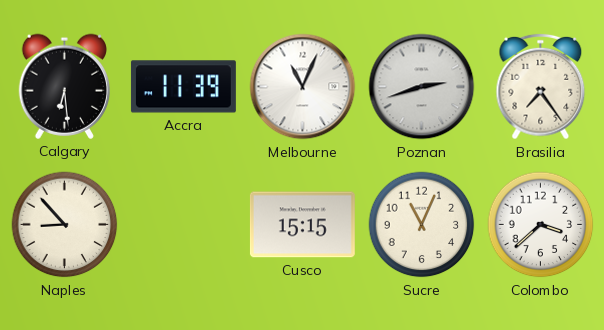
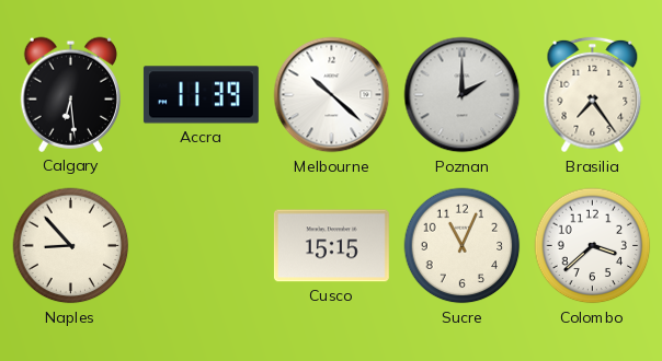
Melbourne: 11:04 -> 10:22 (332, 95)
Poznan: 2:42 -> 2:00 (463, 95)
